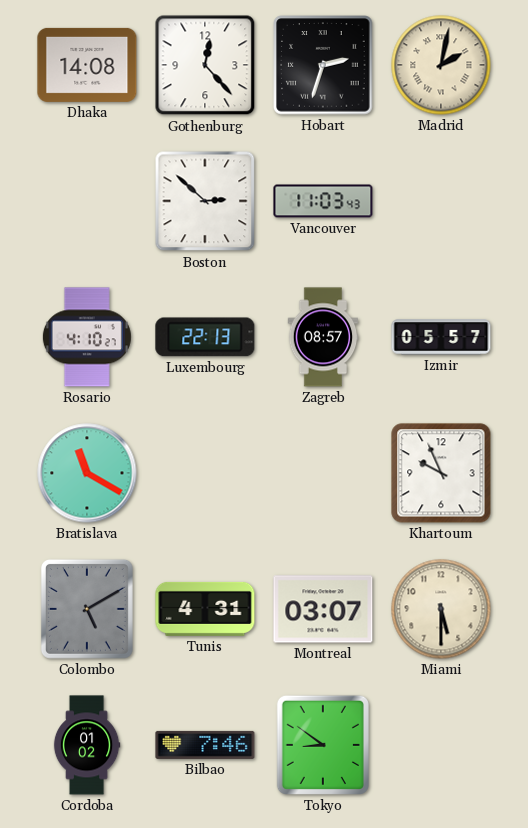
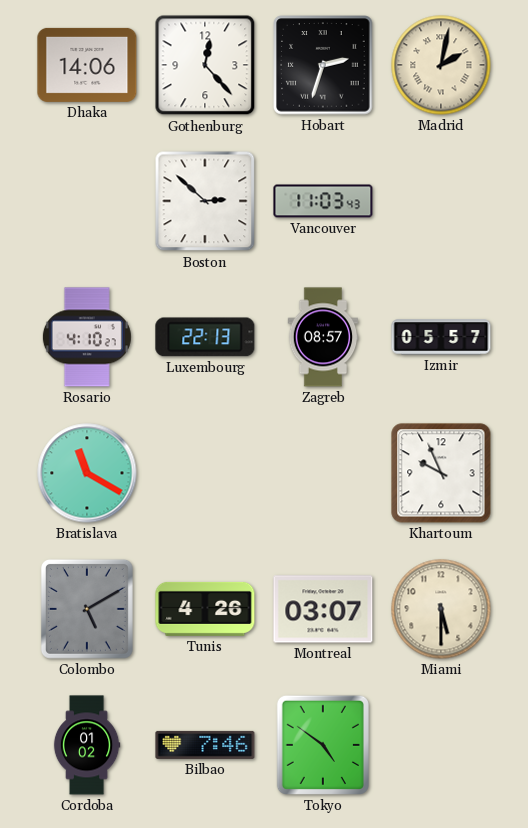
Dhaka: 14:08 -> 14:06 (87, 65)
Tunis: 4:31 -> 4:26 (205, 609)
Tokyo: 8:51 -> 4:51 (323, 745)
